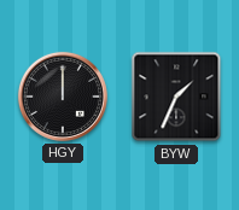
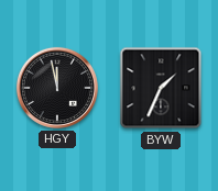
HGY: 12:00 -> 11:58 (57, 88)
